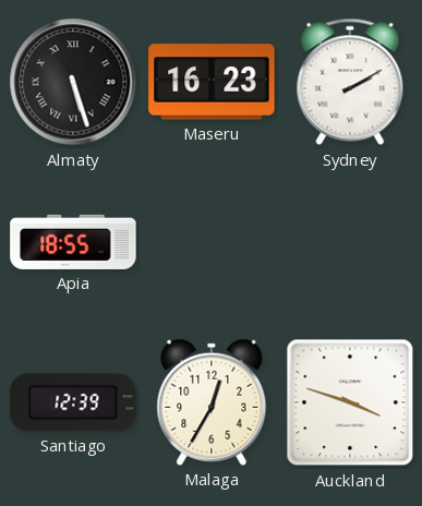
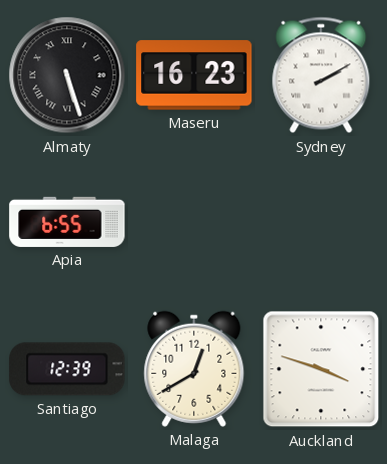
Apia: 18:55 -> 6:55 (67, 222)
Malaga: 12:35 -> 12:40 (194, 369)
